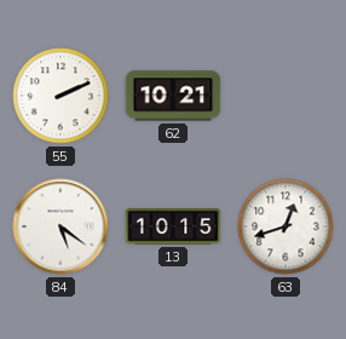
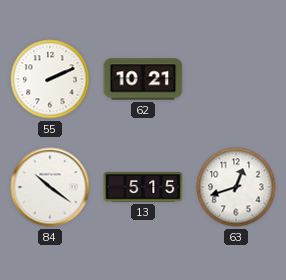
84: 5:21 -> 10:21 (50, 187)
13: 10:15 -> 5:15 (143, 187)
